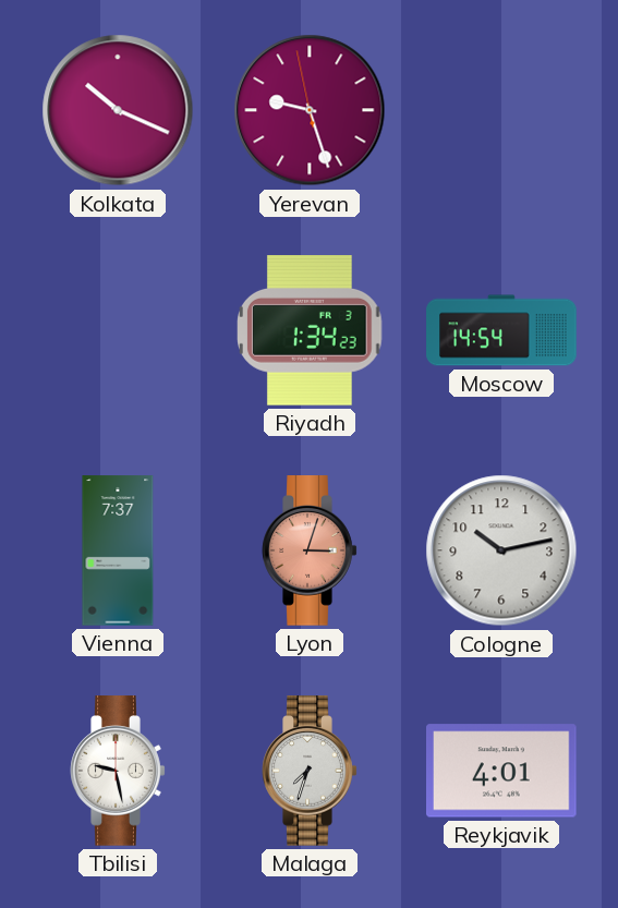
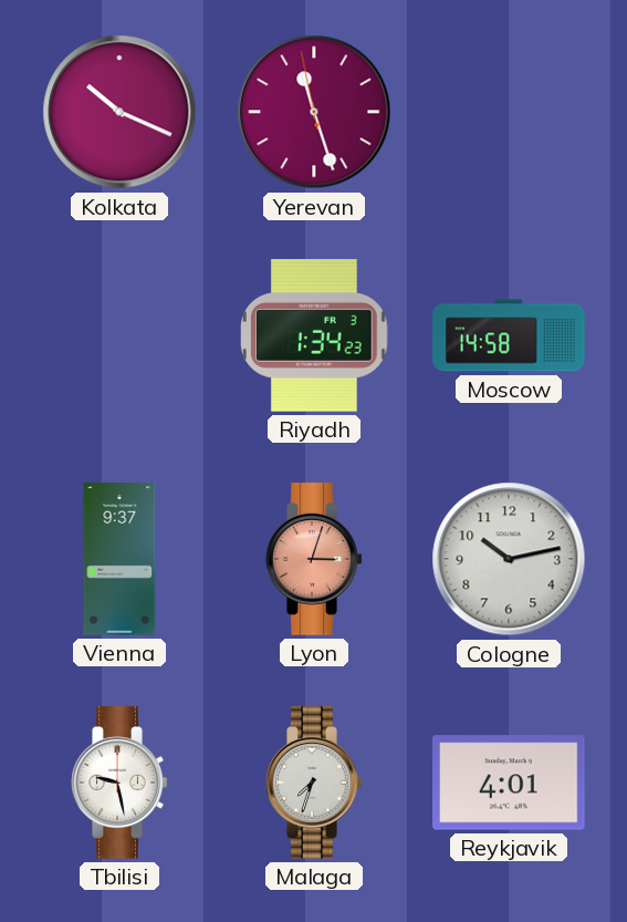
Yerevan: 9:26 -> 11:26 (314, 112)
Moscow: 14:54 -> 14:58 (509, 335)
Vienna: 7:37 -> 9:37 (119, 559)
